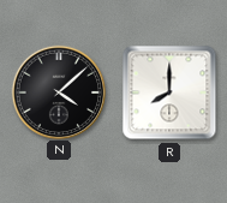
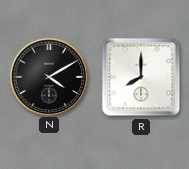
N: 4:08 -> 4:10 (48, 76)
